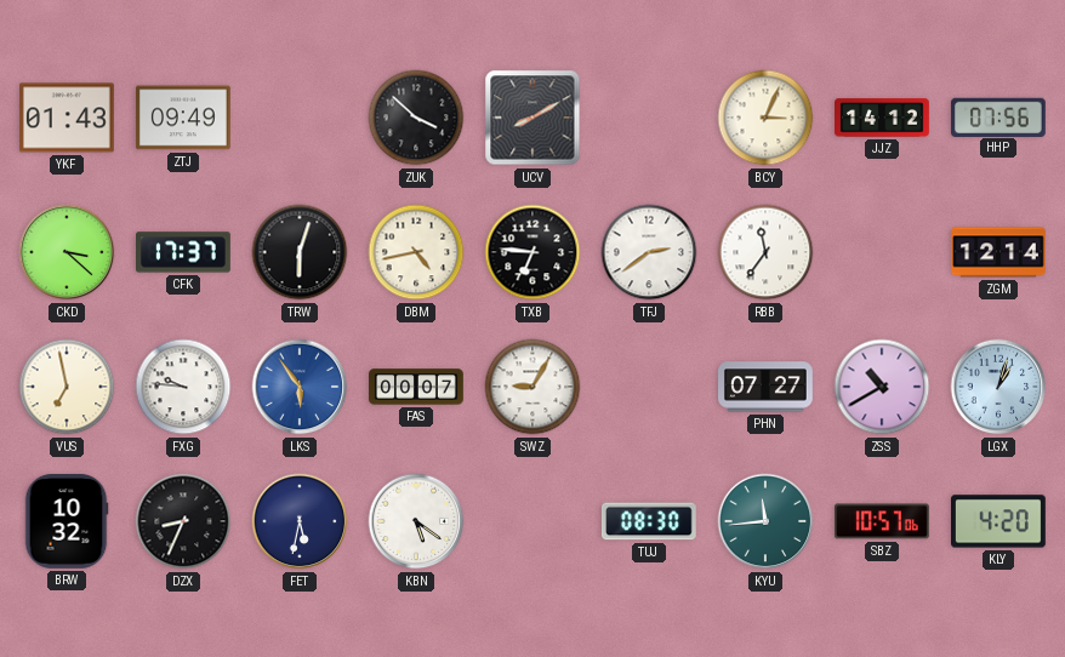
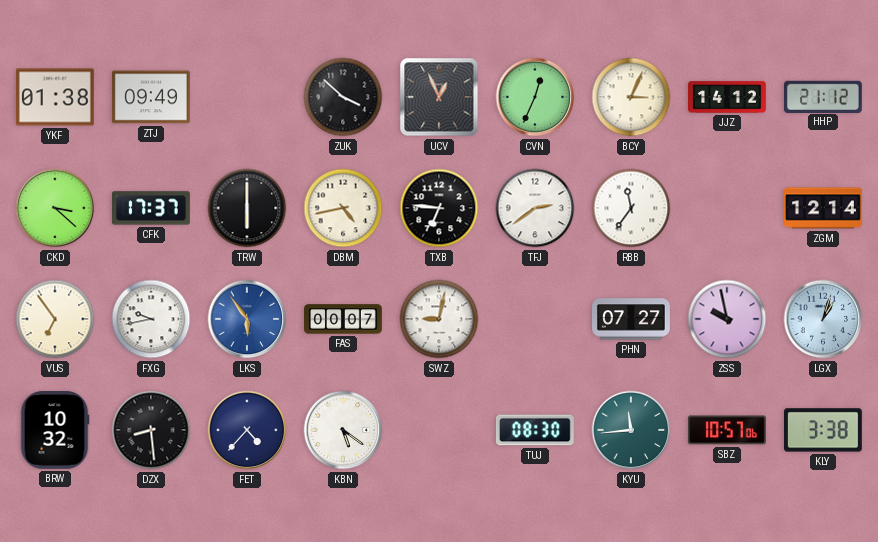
YKF: 01:43 -> 01:38 (56, 97)
UCV: 8:10 -> 12:56 (439, 97)
CVN: none -> 12:34 (535, 97)
HHP: 07:56 -> 21:12 (823, 96)
TRW: 6:03 -> 6:00 (247, 208)
VUS: 6:58 -> 6:54 (55, 319)
FXG: 9:46 -> 9:43 (151, 319)
SWZ: 9:05 -> 9:02 (439, 319)
ZSS: 10:40 -> 9:58 (727, 319)
DZX: 8:34 -> 8:29 (151, 430)
FET: 5:32 -> 4:37 (247, 430)
KLY: 4:20 -> 3:38 (824, 430)
